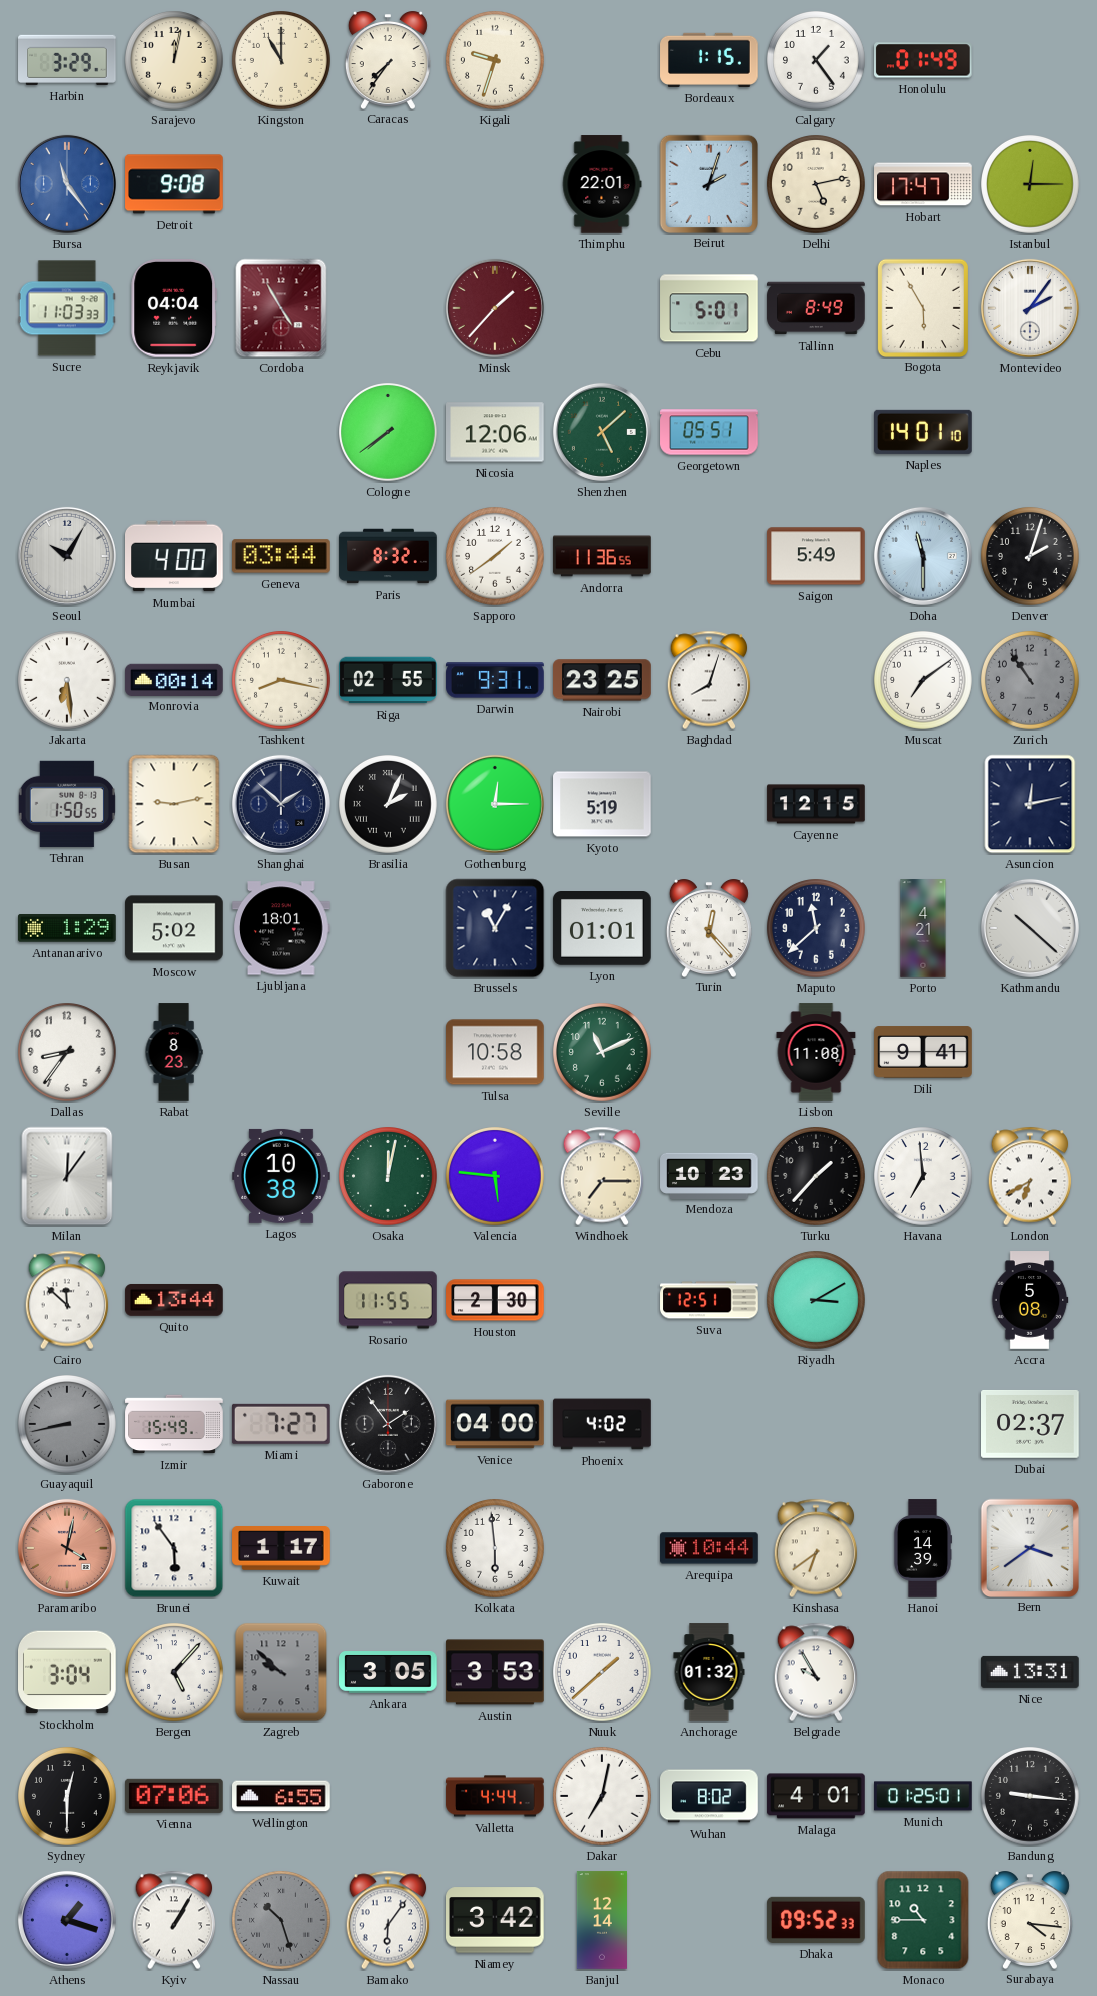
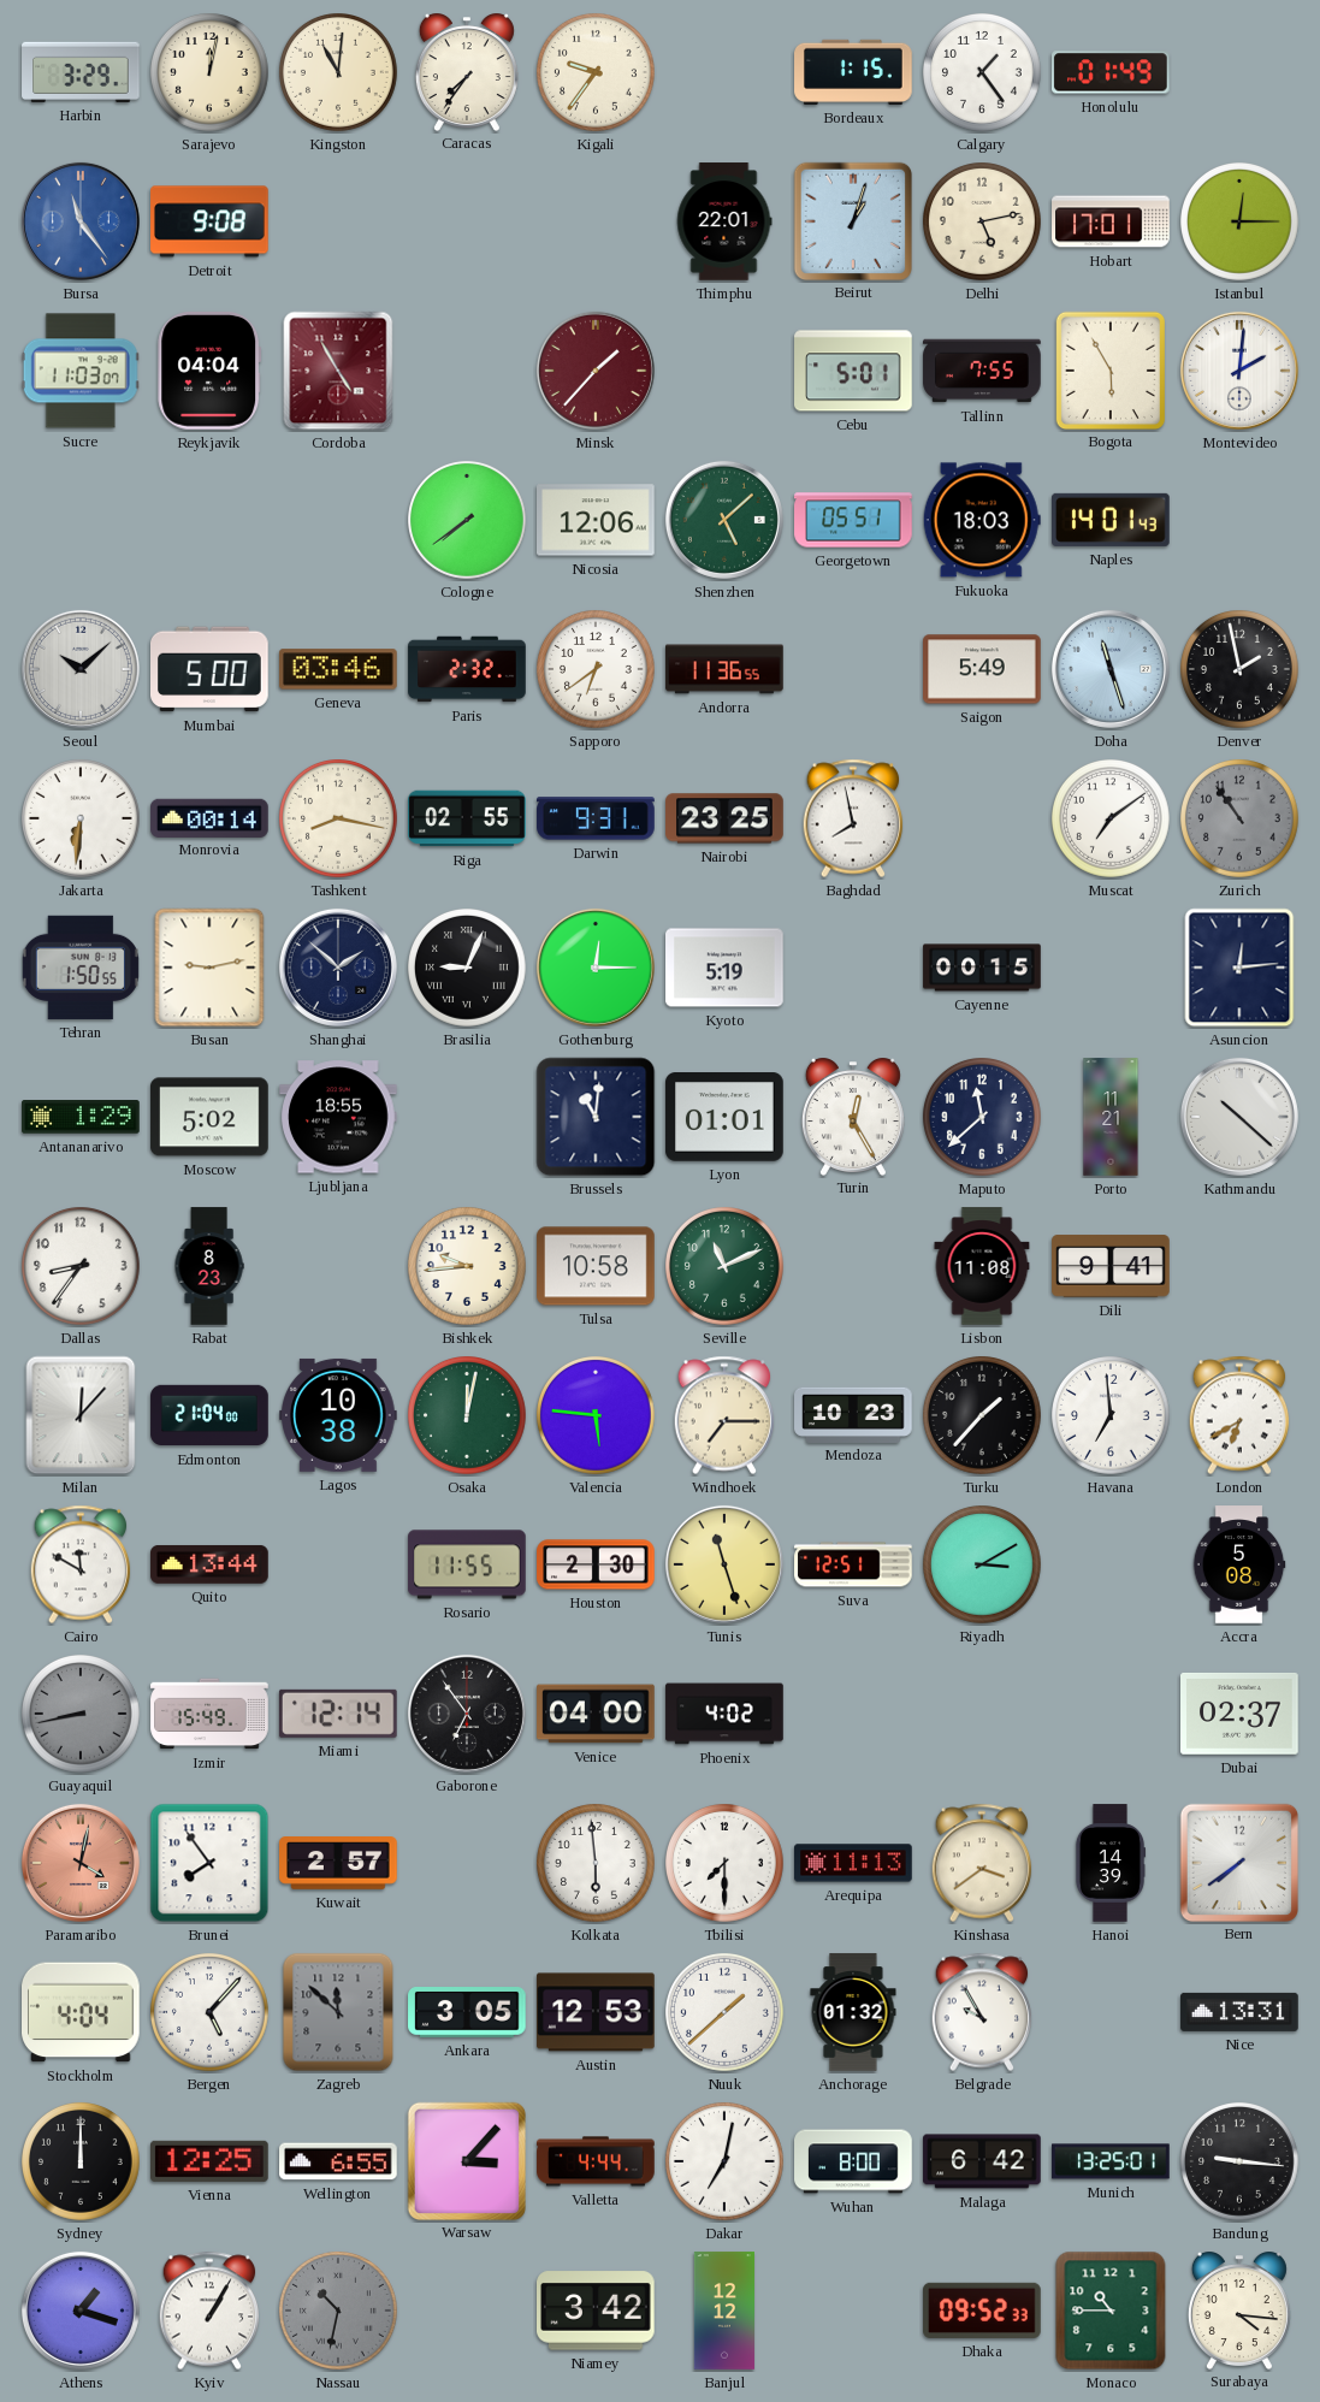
Kingston: 11:00 -> 11:01 (339, 73)
Kigali: 9:33 -> 9:36 (597, 73)
Beirut: 2:03 -> 1:03 (852, 220)
Hobart: 17:47 -> 17:01 (1111, 221)
Sucre: 11:03:33 -> 11:03:07 (81, 371)
Tallinn: 8:49 -> 7:55 (982, 371)
Montevideo: 2:06 -> 2:01 (1239, 371)
Fukuoka: none -> 18:03 (982, 520)
Naples: 14:01:10 -> 14:01:43 (1111, 520)
Seoul: 10:05 -> 10:08 (81, 669)
Mumbai: 4:00 -> 5:00 (211, 669)
Geneva: 03:44 -> 03:46 (339, 669)
Paris: 8:32 -> 2:32 (467, 669)
Sapporo: 1:39 -> 6:39 (597, 670)
Doha: 11:30 -> 11:27 (1111, 669)
Denver: 2:03 -> 1:58 (1241, 670)
Jakarta: 6:29 -> 6:31 (82, 820)
Baghdad: 8:03 -> 7:58 (853, 818)
Brasilia: 2:04 -> 9:04 (468, 969)
Cayenne: 12:15 -> 00:15 (982, 968)
Asuncion: 12:13 -> 12:14 (1239, 968)
Ljubljana: 18:01 -> 18:55 (339, 1117)
Brussels: 11:05 -> 11:01 (596, 1117)
Turin: 12:23 -> 12:25 (853, 1117)
Porto: 4:21 -> 11:21 (1111, 1117)
Bishkek: none -> 9:44 (468, 1267)
Milan: 12:06 -> 12:07 (81, 1415)
Edmonton: none -> 21:04 (209, 1415)
Cairo: 11:52 -> 11:50 (81, 1564)
Tunis: none -> 11:27 (724, 1564)
Miami: 7:27 -> 12:14 (338, 1714)
Gaborone: 1:54 -> 6:54 (467, 1714)
Brunei: 5:54 -> 7:54 (209, 1863)
Kuwait: 1:17 -> 2:57 (338, 1864)
Tbilisi: none -> 7:30 (726, 1864)
Arequipa: 10:44 -> 11:13 (853, 1863)
Kinshasa: 6:39 -> 3:39 (982, 1863)
Bern: 3:39 -> 7:39 (1238, 1862)
Stockholm: 3:04 -> 4:04 (82, 2012)
Zagreb: 9:52 -> 11:52 (338, 2012)
Austin: 3:53 -> 12:53 (596, 2012)
Sydney: 12:30 -> 12:00 (82, 2163)
Vienna: 07:06 -> 12:25 (211, 2161)
Warsaw: none -> 3:07 (466, 2160)
Wuhan: 8:02 -> 8:00 (853, 2161)
Malaga: 4:01 -> 6:42 (982, 2161)
Munich: 01:25 -> 13:25 (1111, 2161)
Nassau: 10:27 -> 10:32 (339, 2312)
Bamako: 6:06 -> none (388, 1920)
Banjul: 12:14 -> 12:12 (724, 2311)
